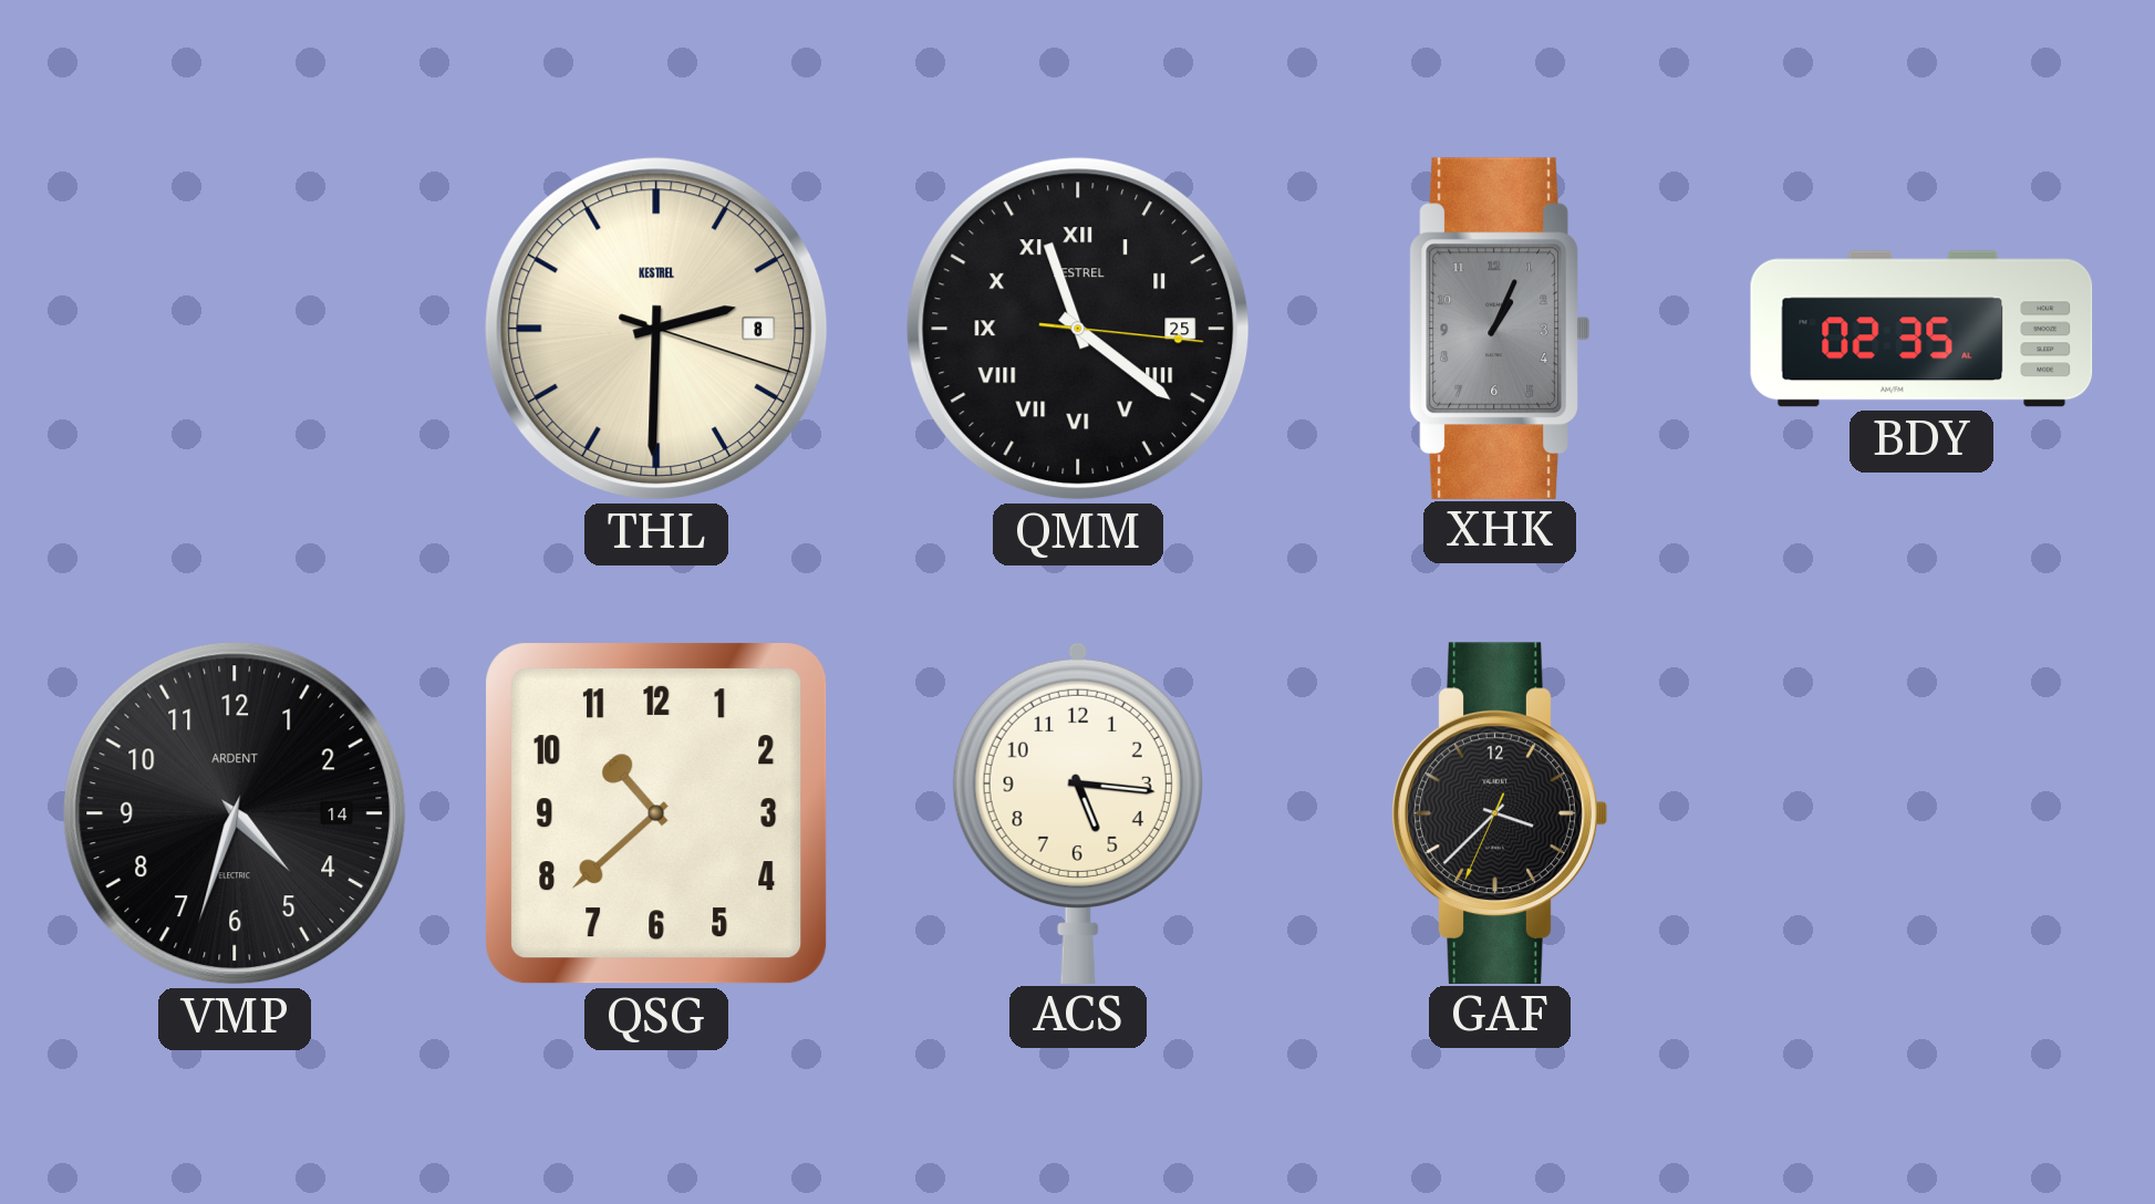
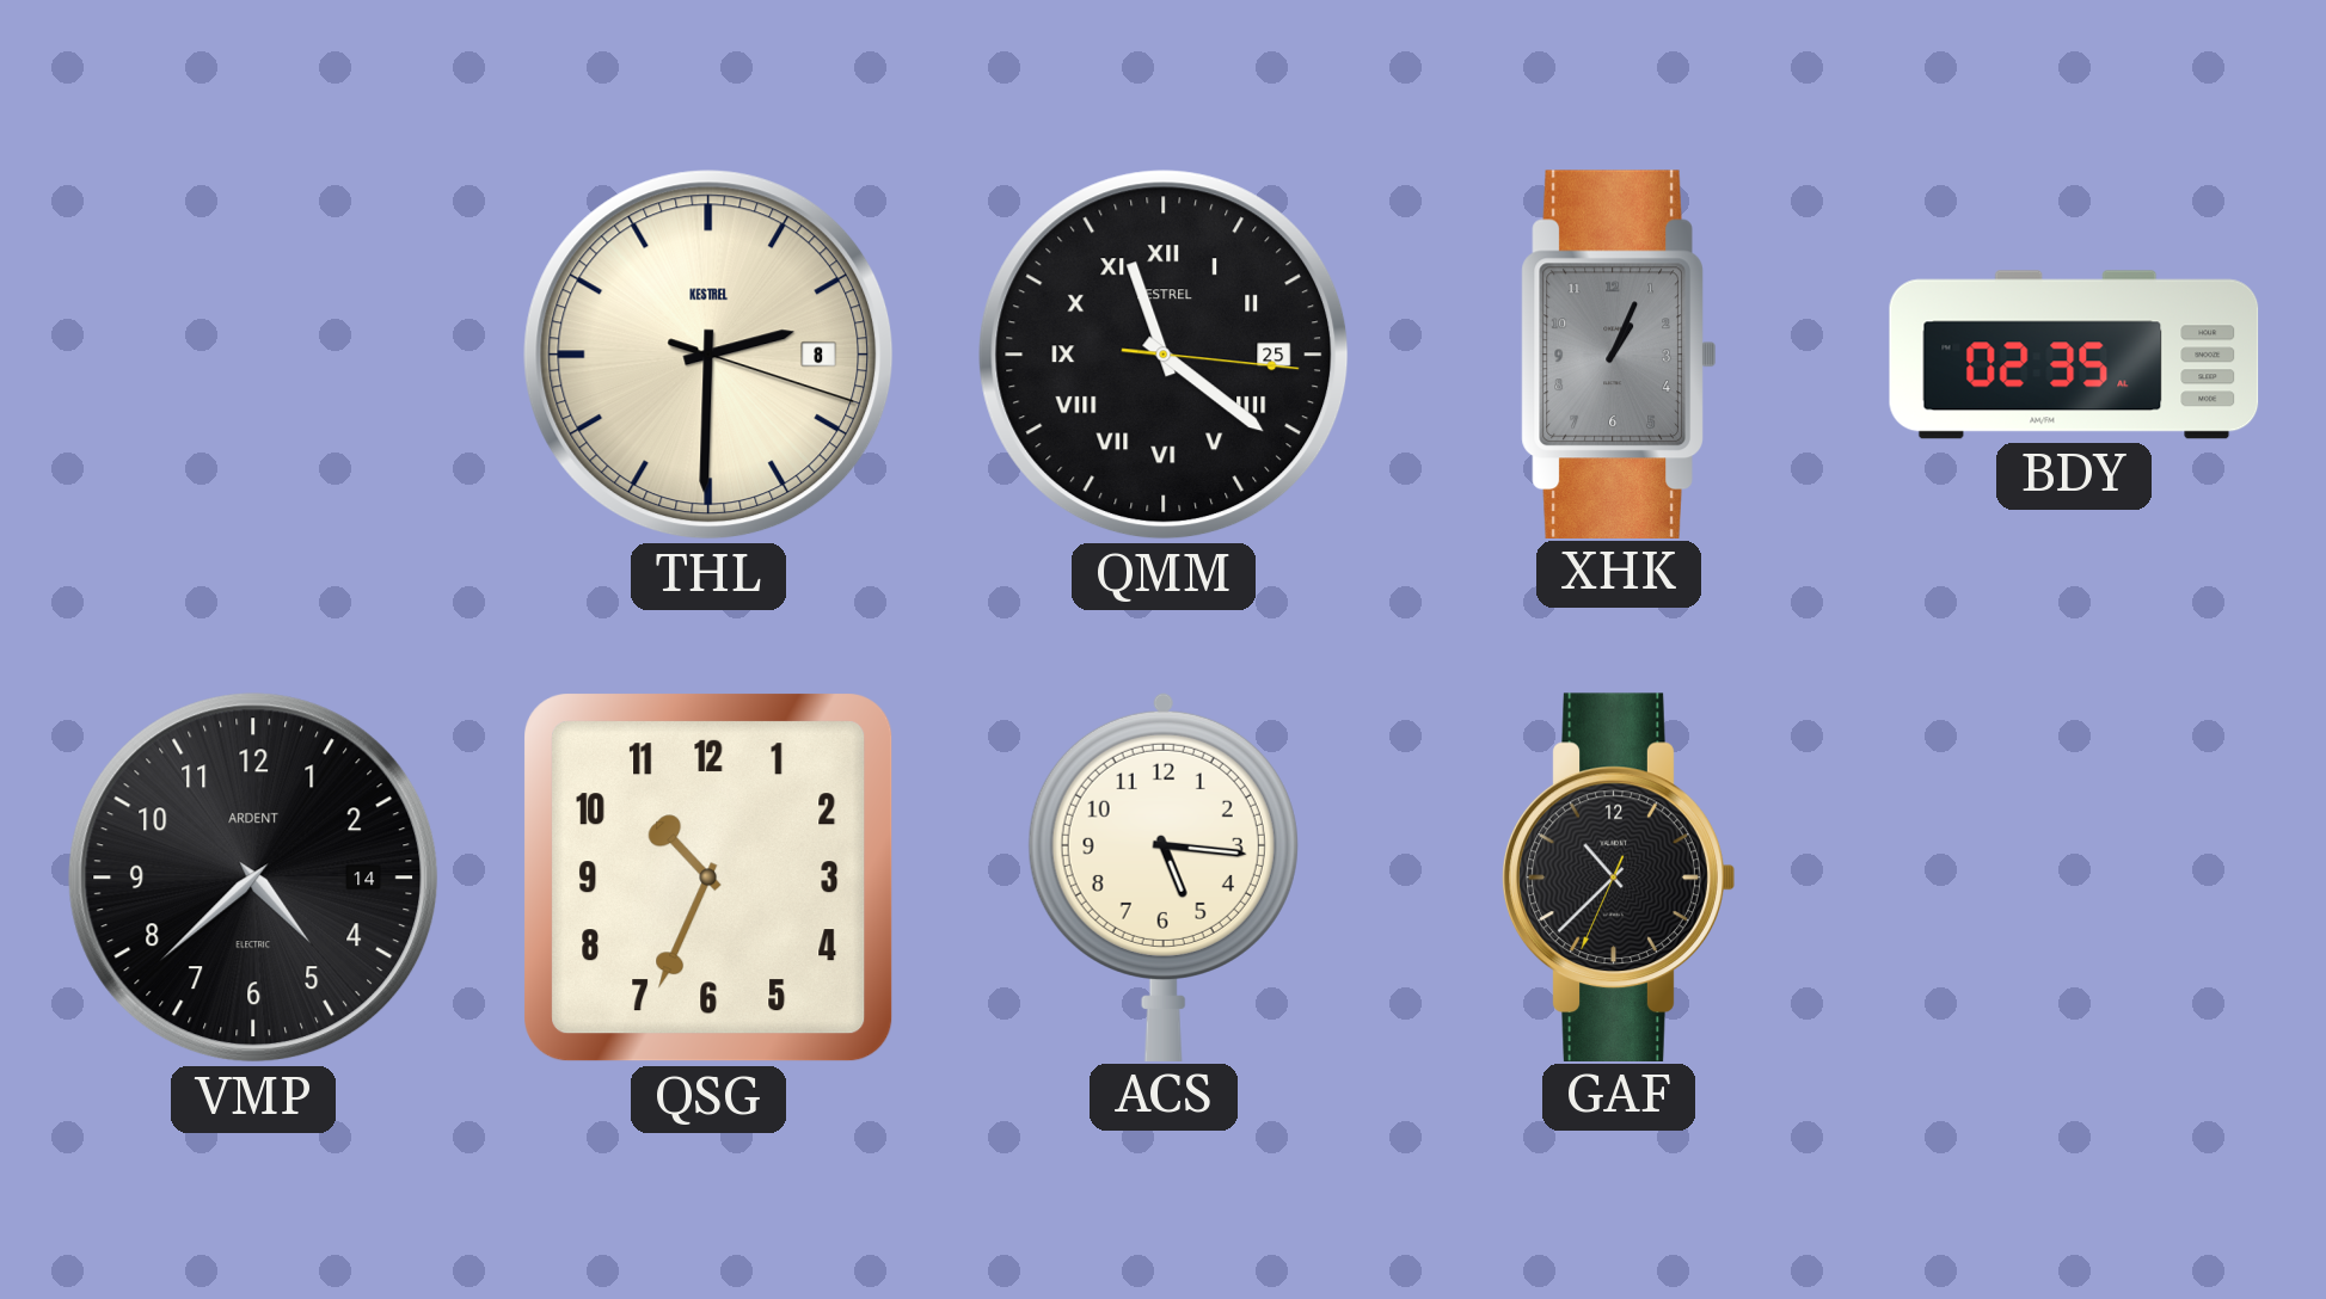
VMP: 4:33 -> 4:38 (253, 878)
QSG: 10:38 -> 10:34 (708, 878)
GAF: 3:37 -> 10:37 (1619, 876)
